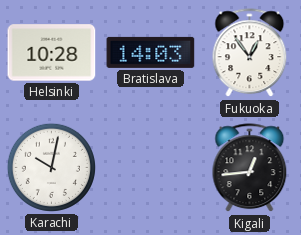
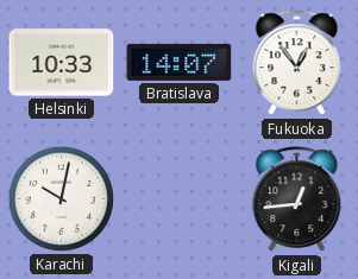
Helsinki: 10:28 -> 10:33 (62, 63)
Bratislava: 14:03 -> 14:07 (180, 62)
